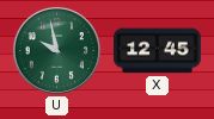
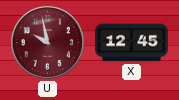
U dial: green -> burgundy (47, 42)
